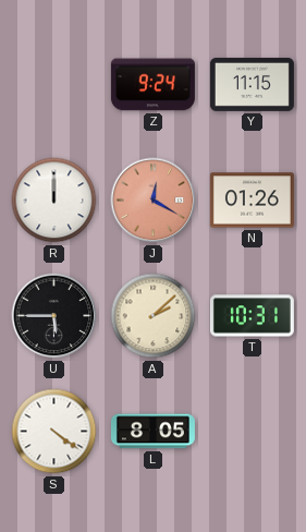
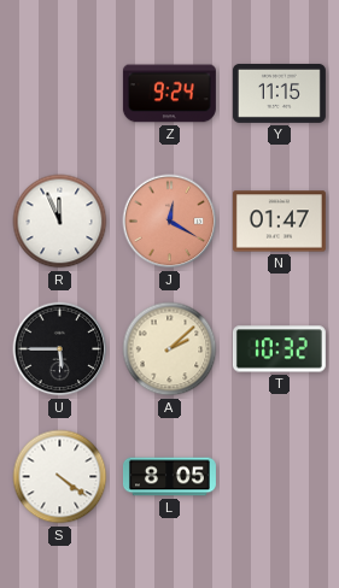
R: 12:00 -> 11:56 (60, 222)
N: 01:26 -> 01:47 (279, 222)
T: 10:31 -> 10:32 (279, 349)
